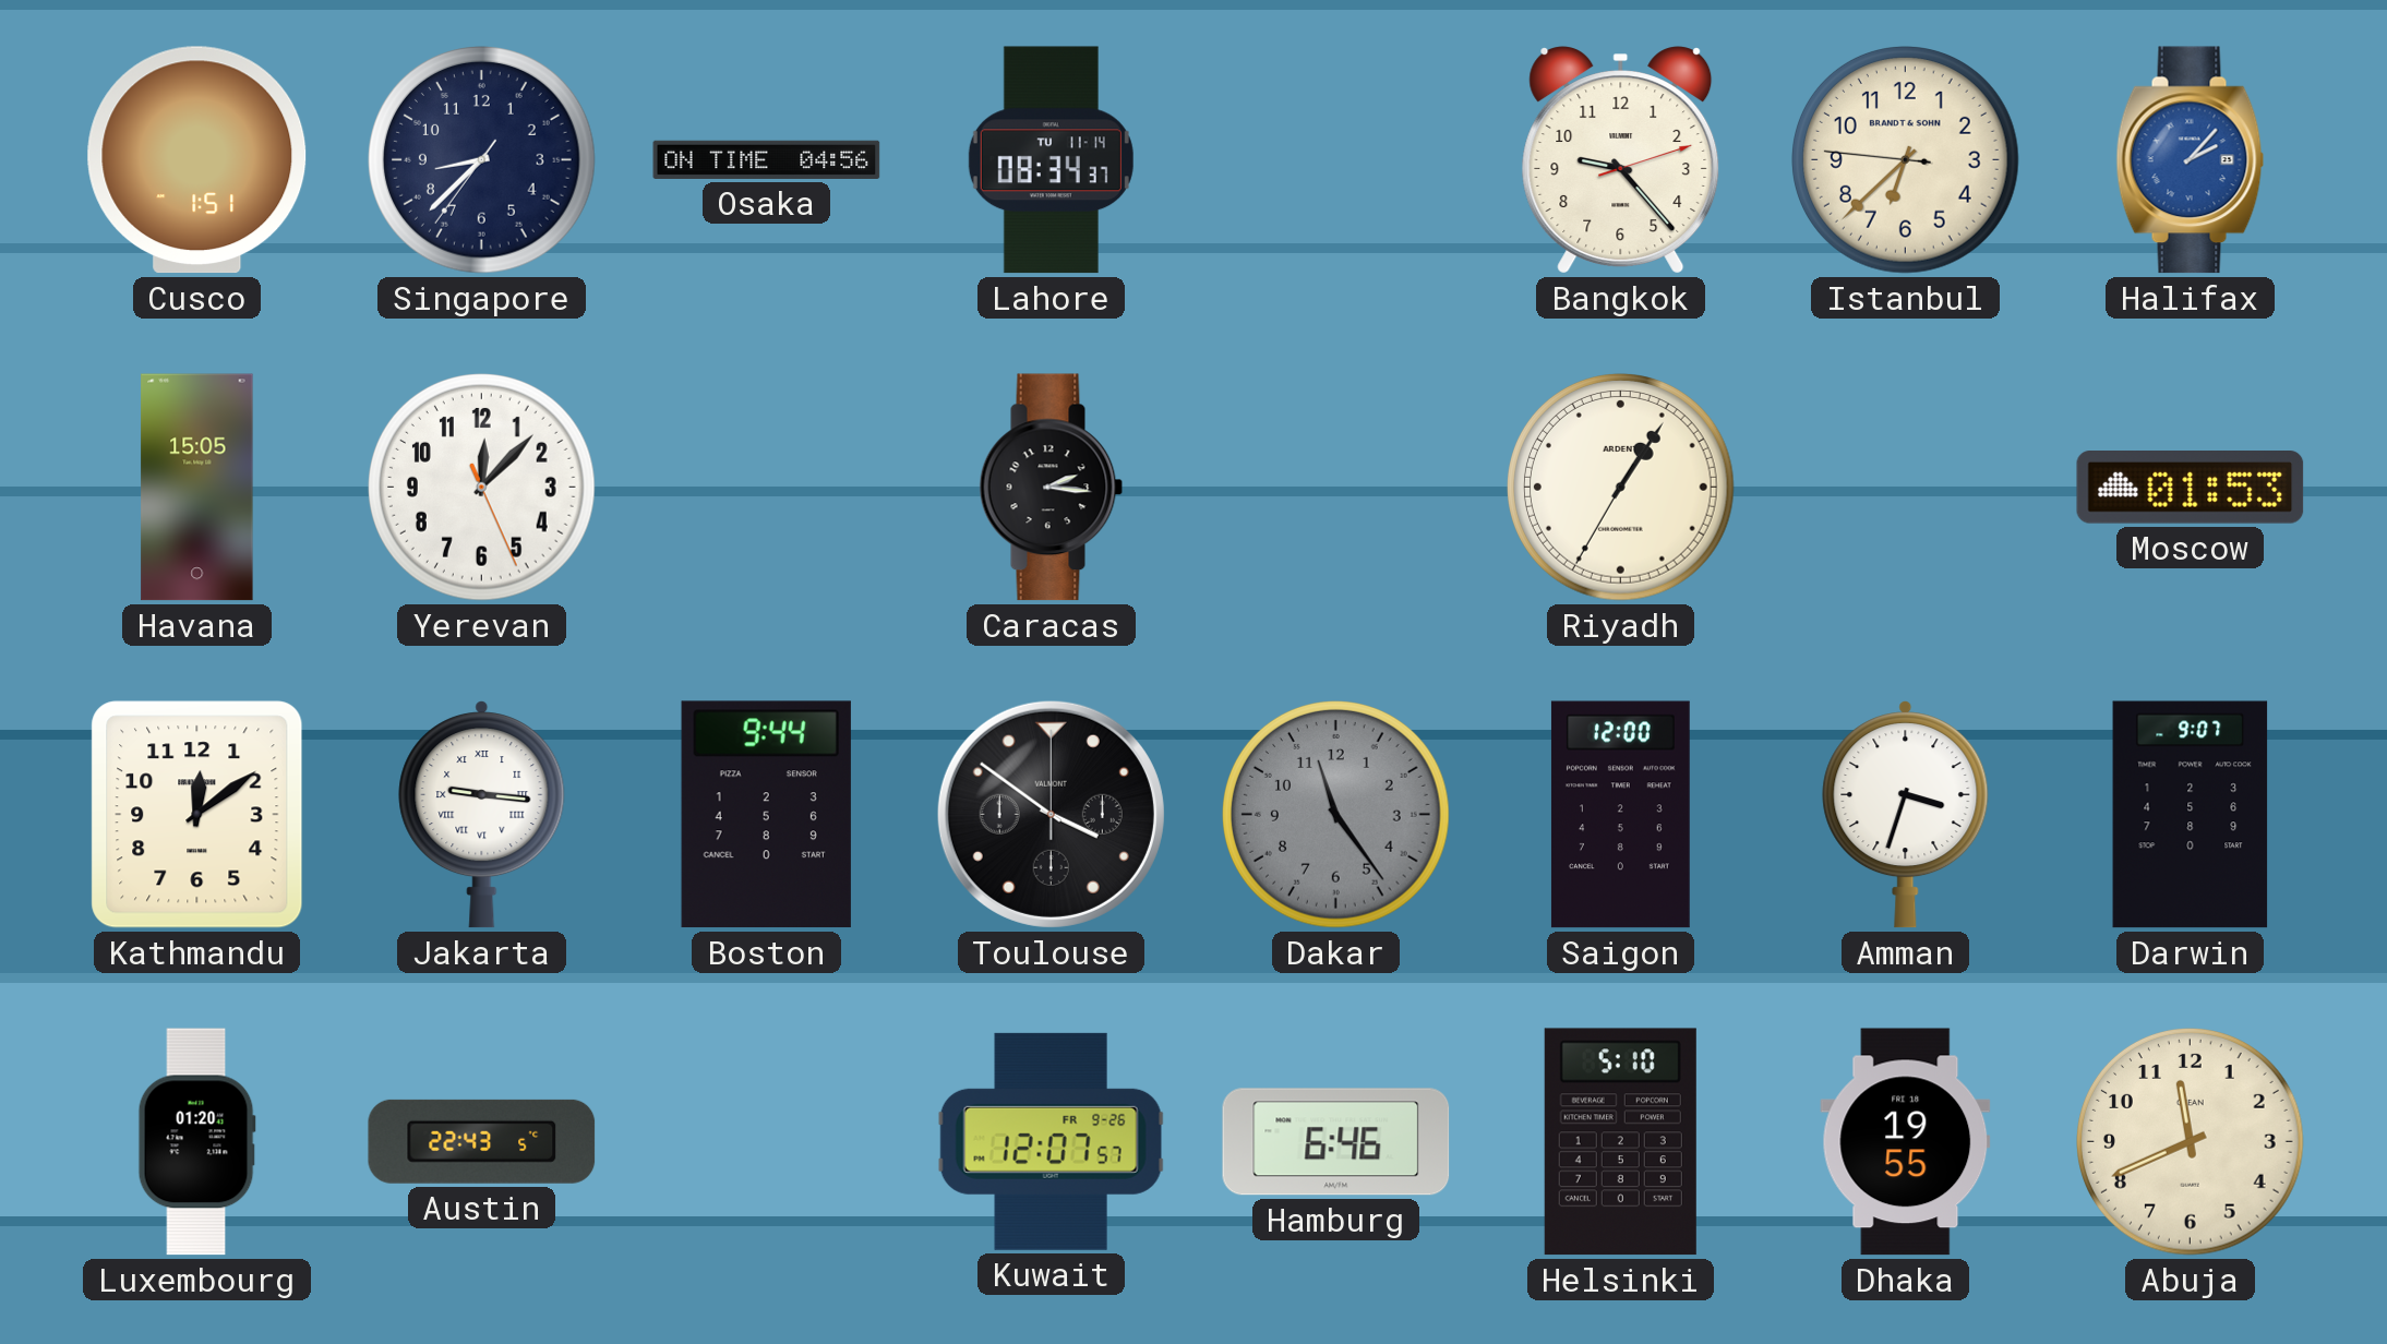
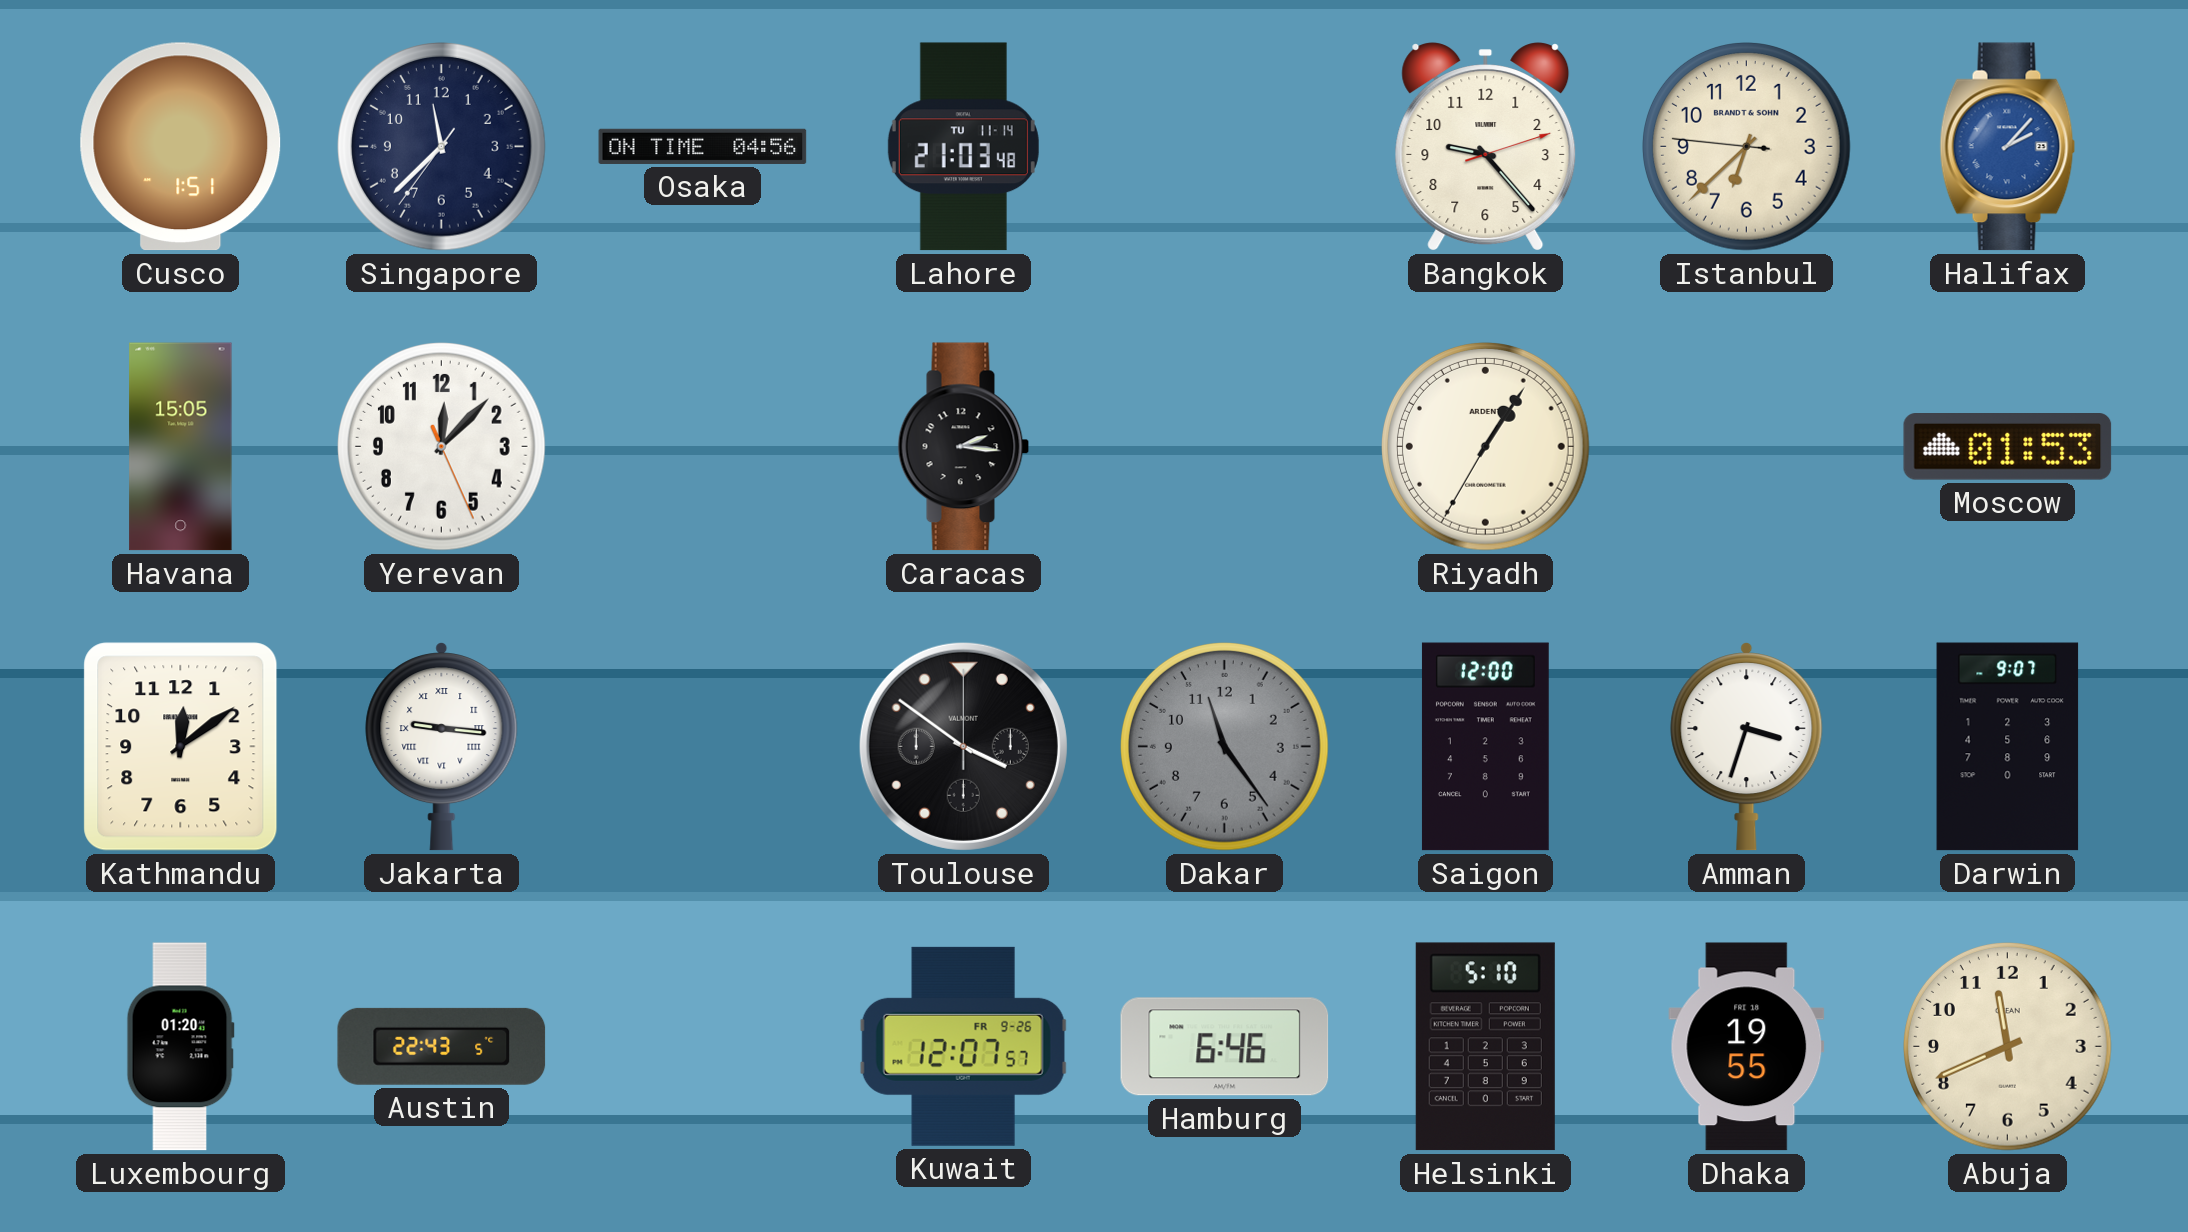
Singapore: 8:37 -> 11:37 (442, 147)
Lahore: 08:34 -> 21:03 (963, 147)
Boston: 9:44 -> none (766, 815)
